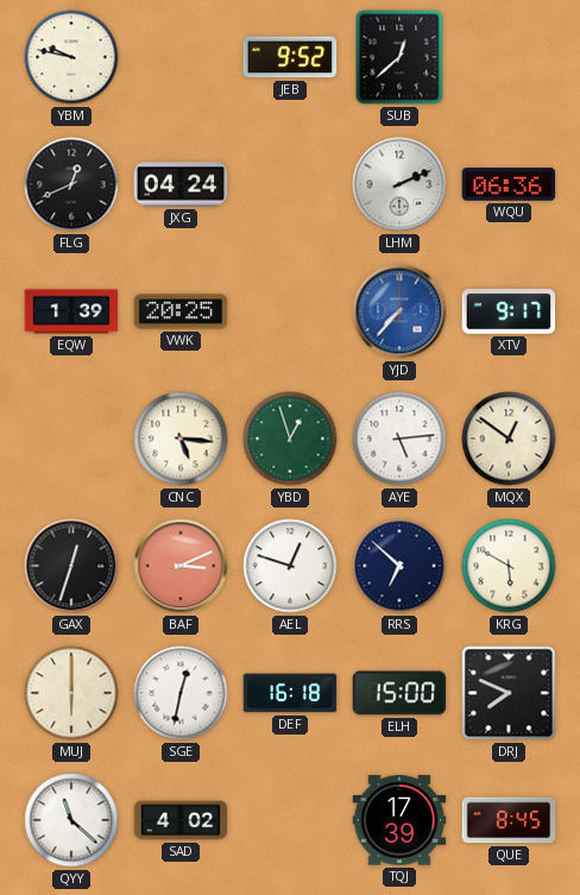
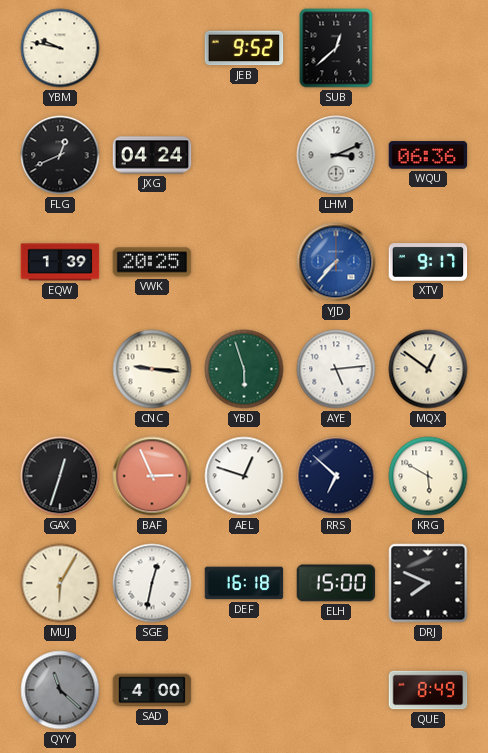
LHM: 2:11 -> 3:11 (336, 155)
CNC: 5:16 -> 9:16 (152, 369)
YBD: 12:57 -> 5:57 (244, 369)
BAF: 3:11 -> 2:56 (152, 476)
MUJ: 6:00 -> 6:05 (60, 583)
QYY dial: white -> grey (60, 690)
SAD: 4:02 -> 4:00 (152, 690)
TQJ: 17:39 -> none (399, 820)
QUE: 8:45 -> 8:49 (428, 690)
